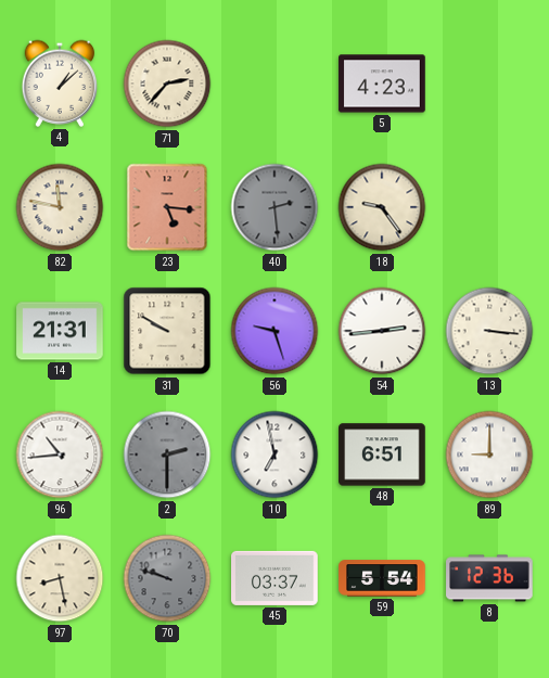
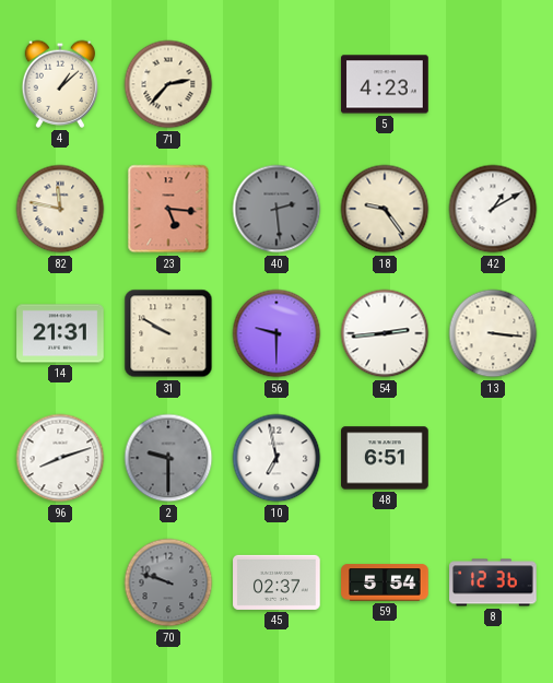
42: none -> 1:10 (493, 209)
56: 9:27 -> 9:30 (276, 333)
96: 10:44 -> 8:12 (60, 458)
2: 2:30 -> 9:30 (168, 458)
89: 9:00 -> none (489, 455)
97: 8:28 -> none (60, 578)
45: 03:37 -> 02:37 (276, 582)
